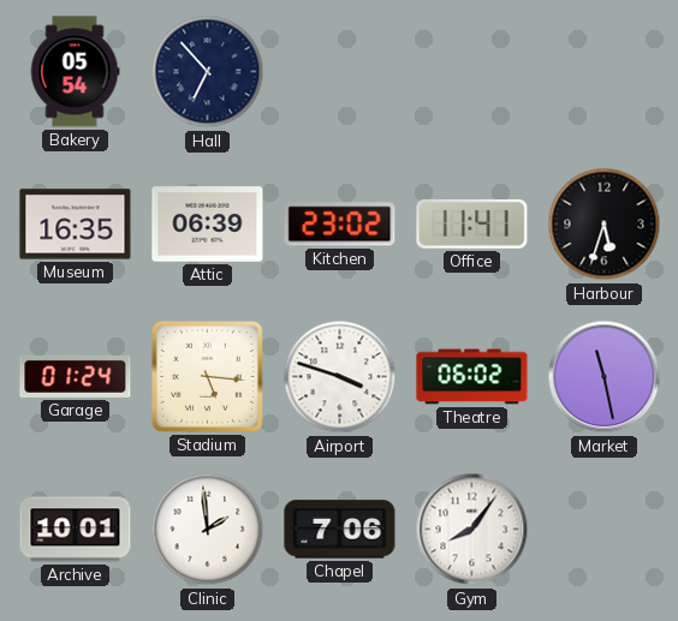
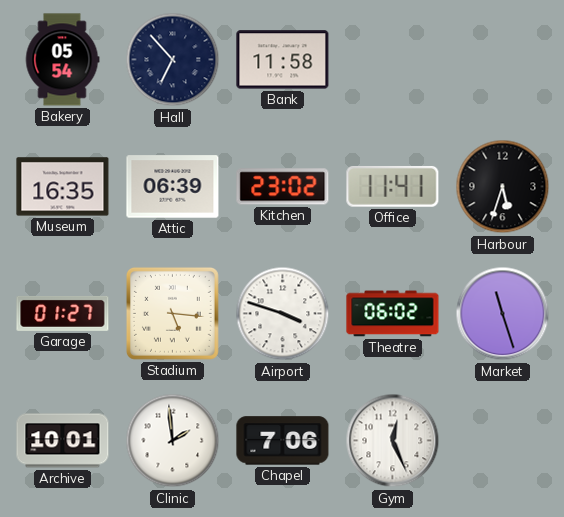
Bank: none -> 11:58 (283, 60)
Garage: 01:24 -> 01:27 (63, 313)
Market: 11:28 -> 11:27 (503, 314)
Gym: 8:06 -> 12:26 (393, 441)
